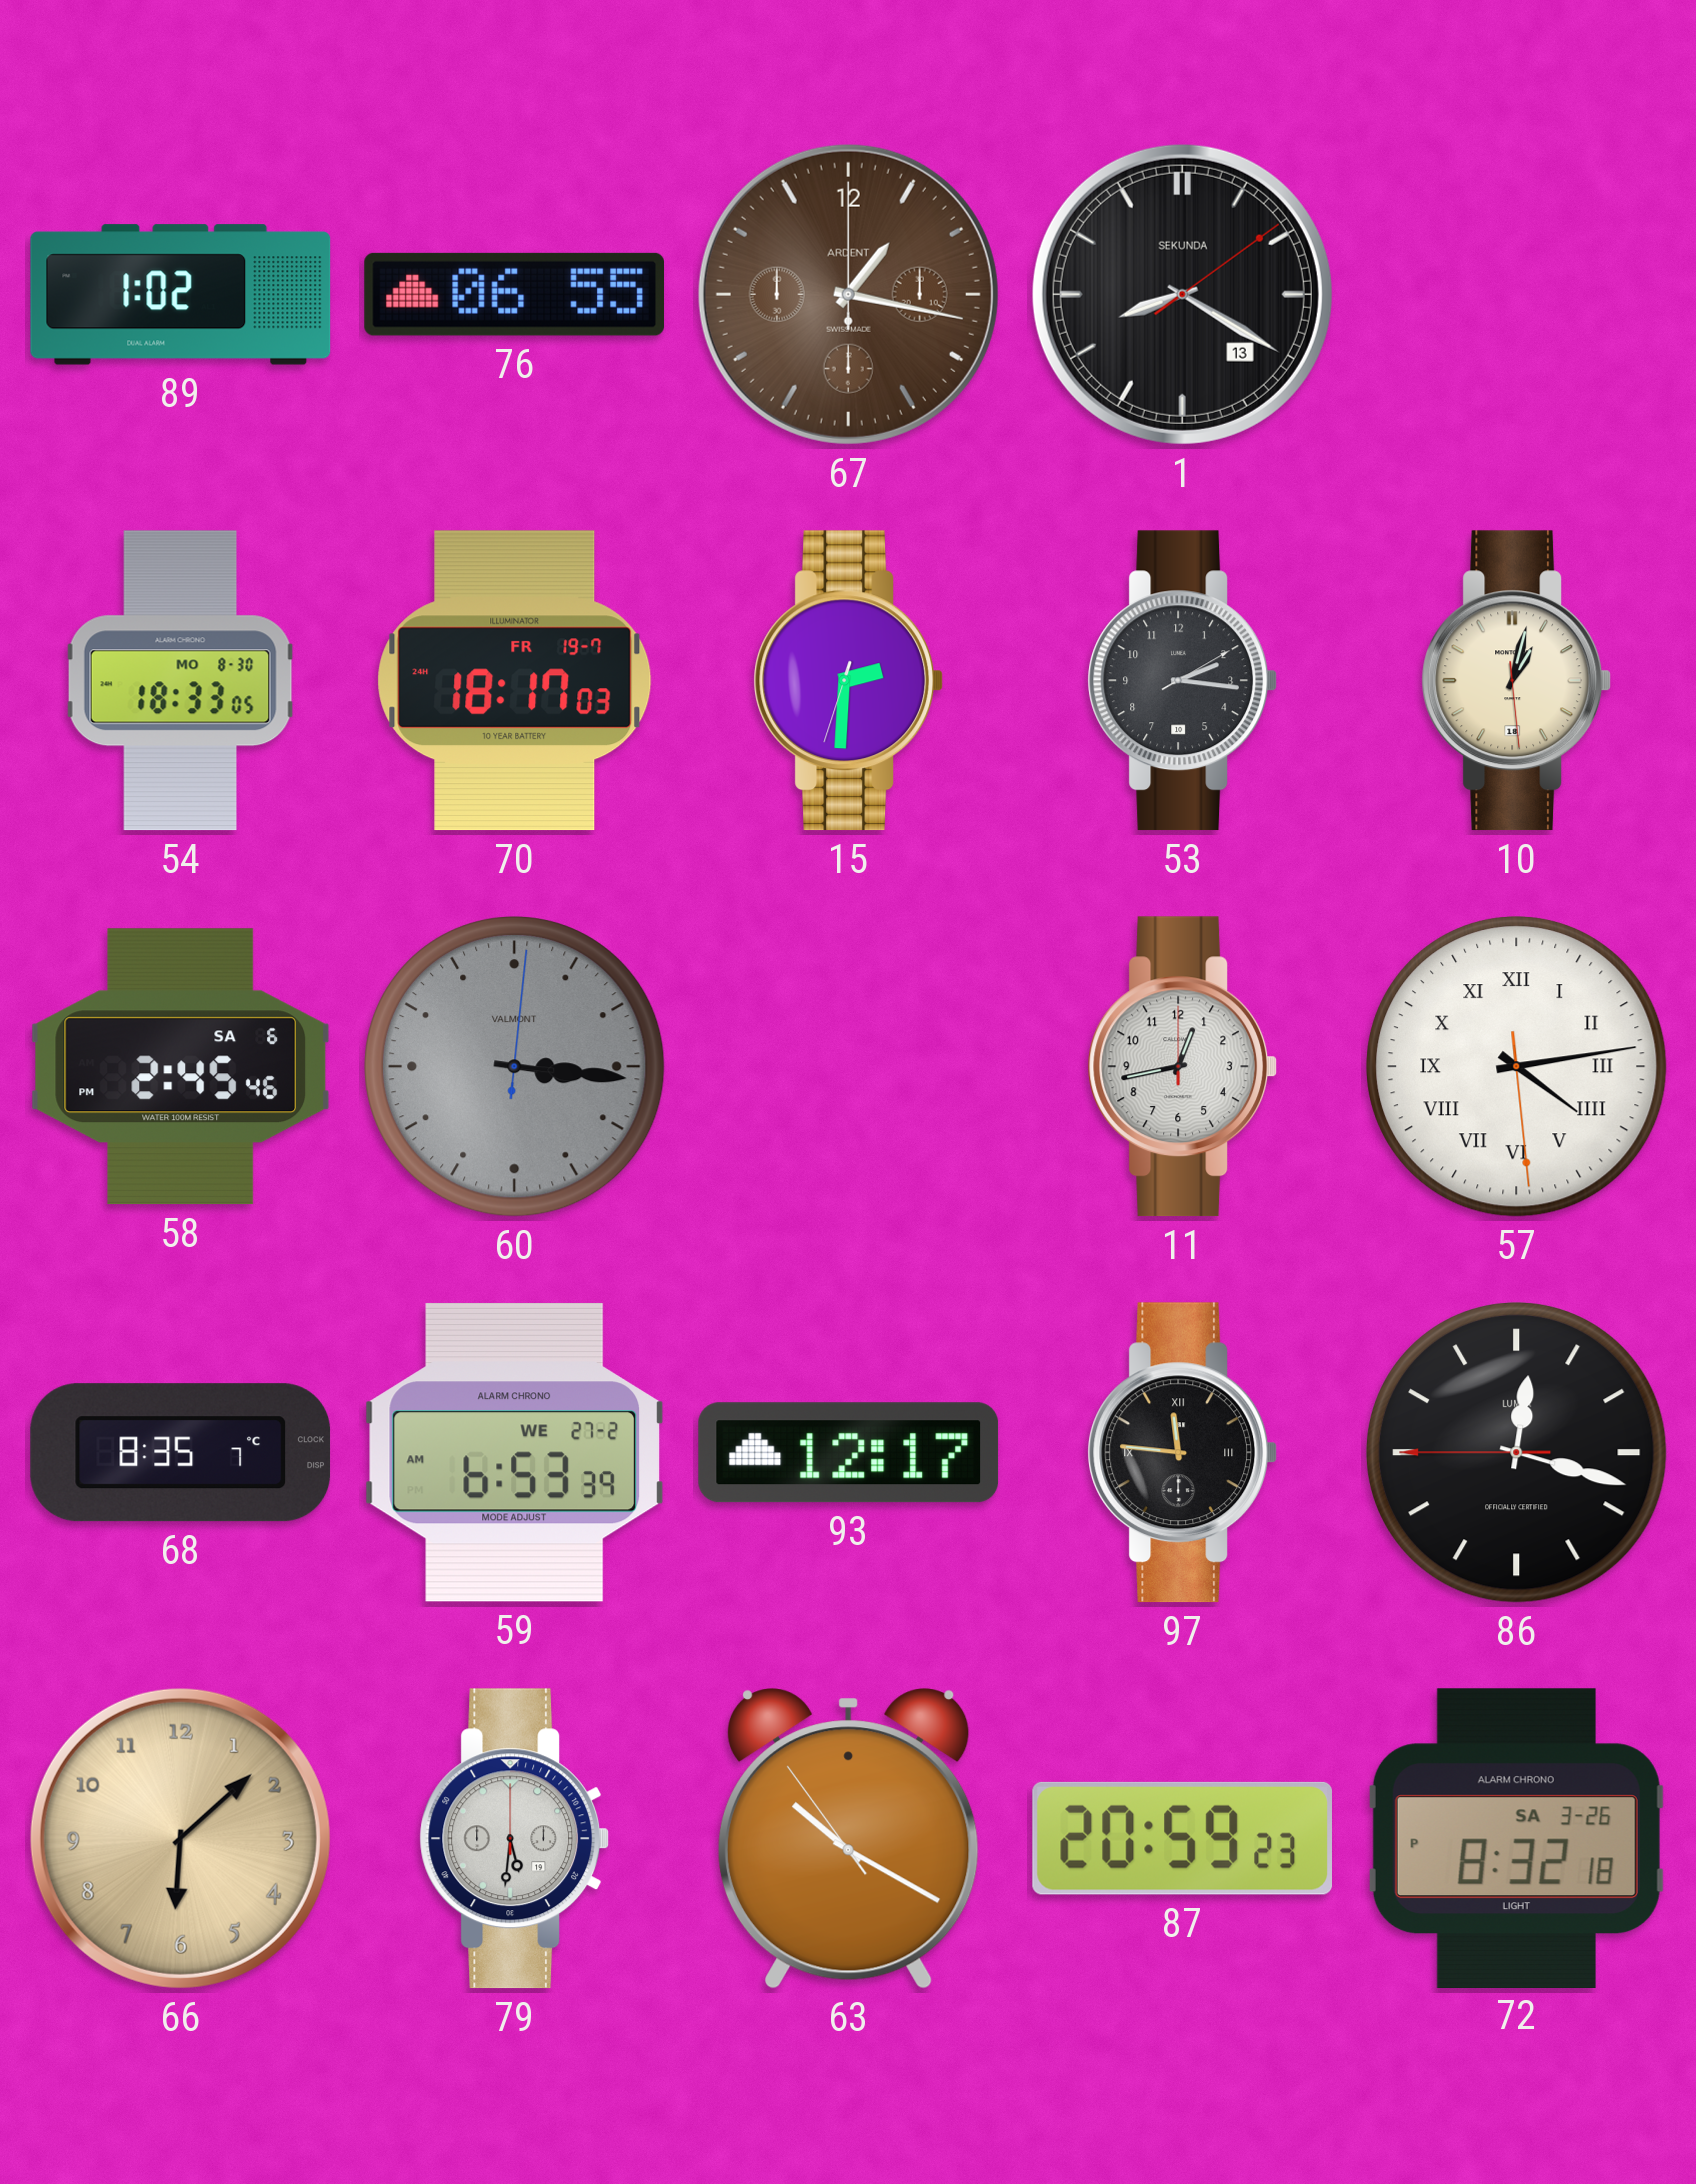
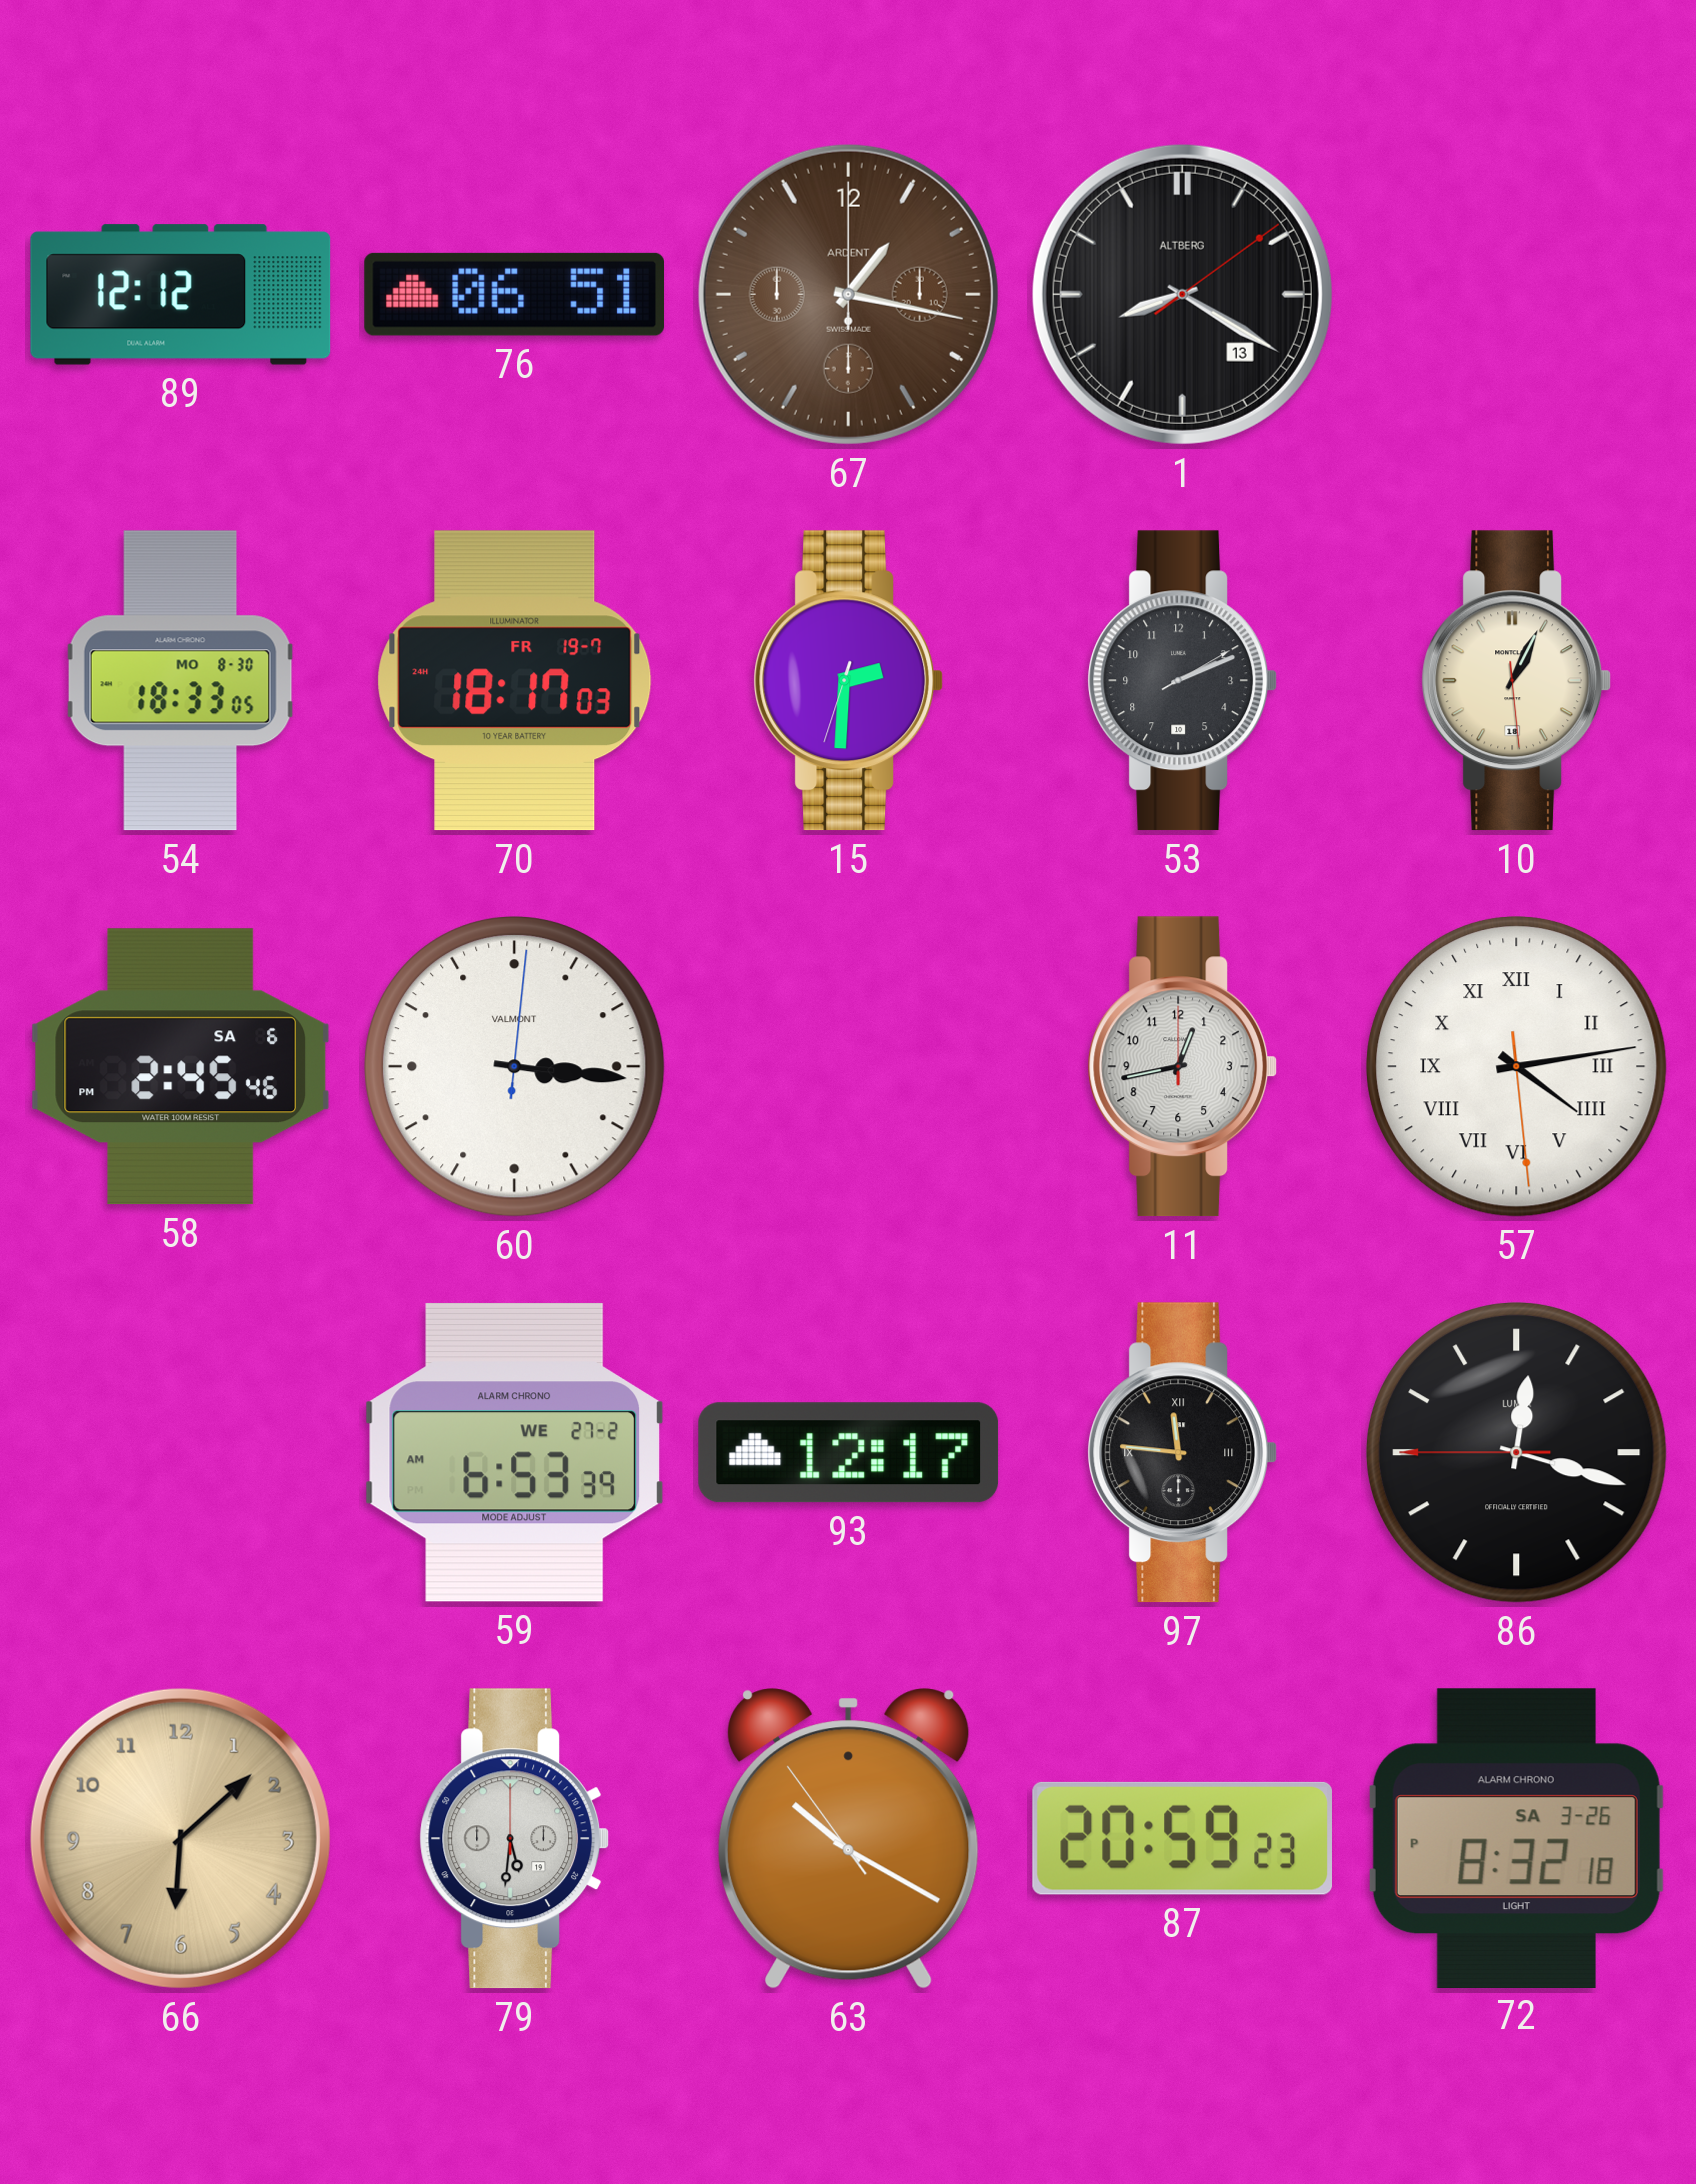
89: 1:02 -> 12:12 (181, 295)
76: 06:55 -> 06:51 (514, 294)
1 brand: SEKUNDA -> ALTBERG (1182, 294)
53: 2:16 -> 2:11 (1182, 681)
10: 1:02 -> 1:04 (1516, 681)
60 dial: grey -> white (515, 1067)
68: 8:35 -> none (181, 1453)
